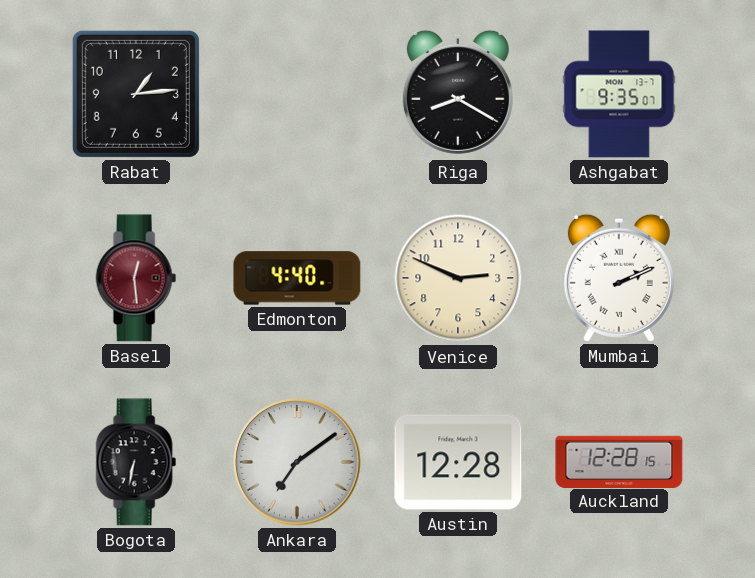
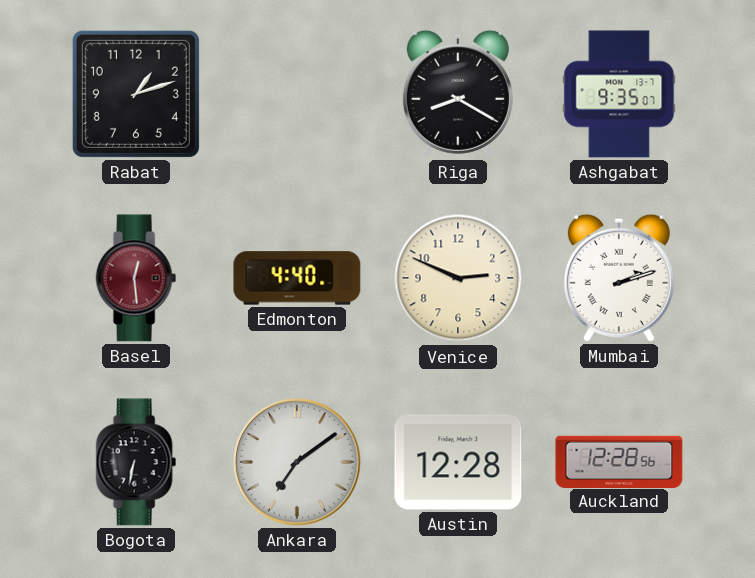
Rabat: 1:14 -> 1:12 (136, 94)
Mumbai: 2:11 -> 2:12 (619, 278)
Auckland: 12:28:15 -> 12:28:56 (619, 461)
